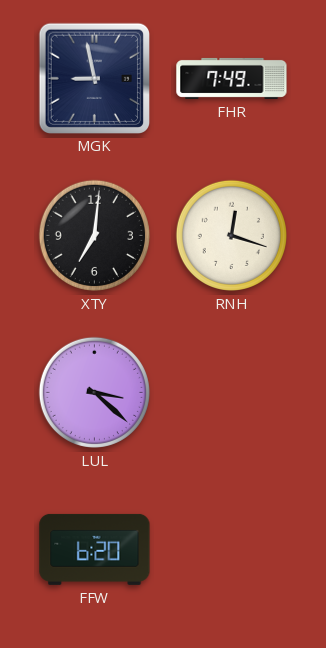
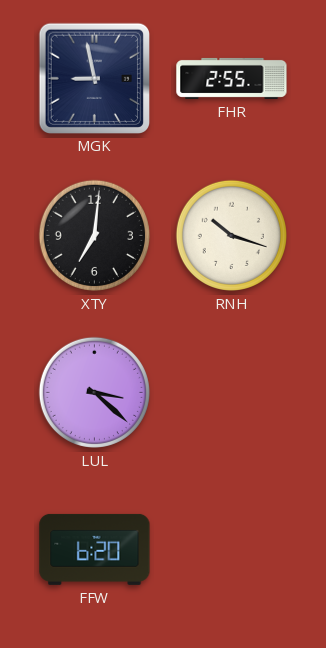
FHR: 7:49 -> 2:55 (232, 78)
RNH: 12:18 -> 10:18 (231, 235)
